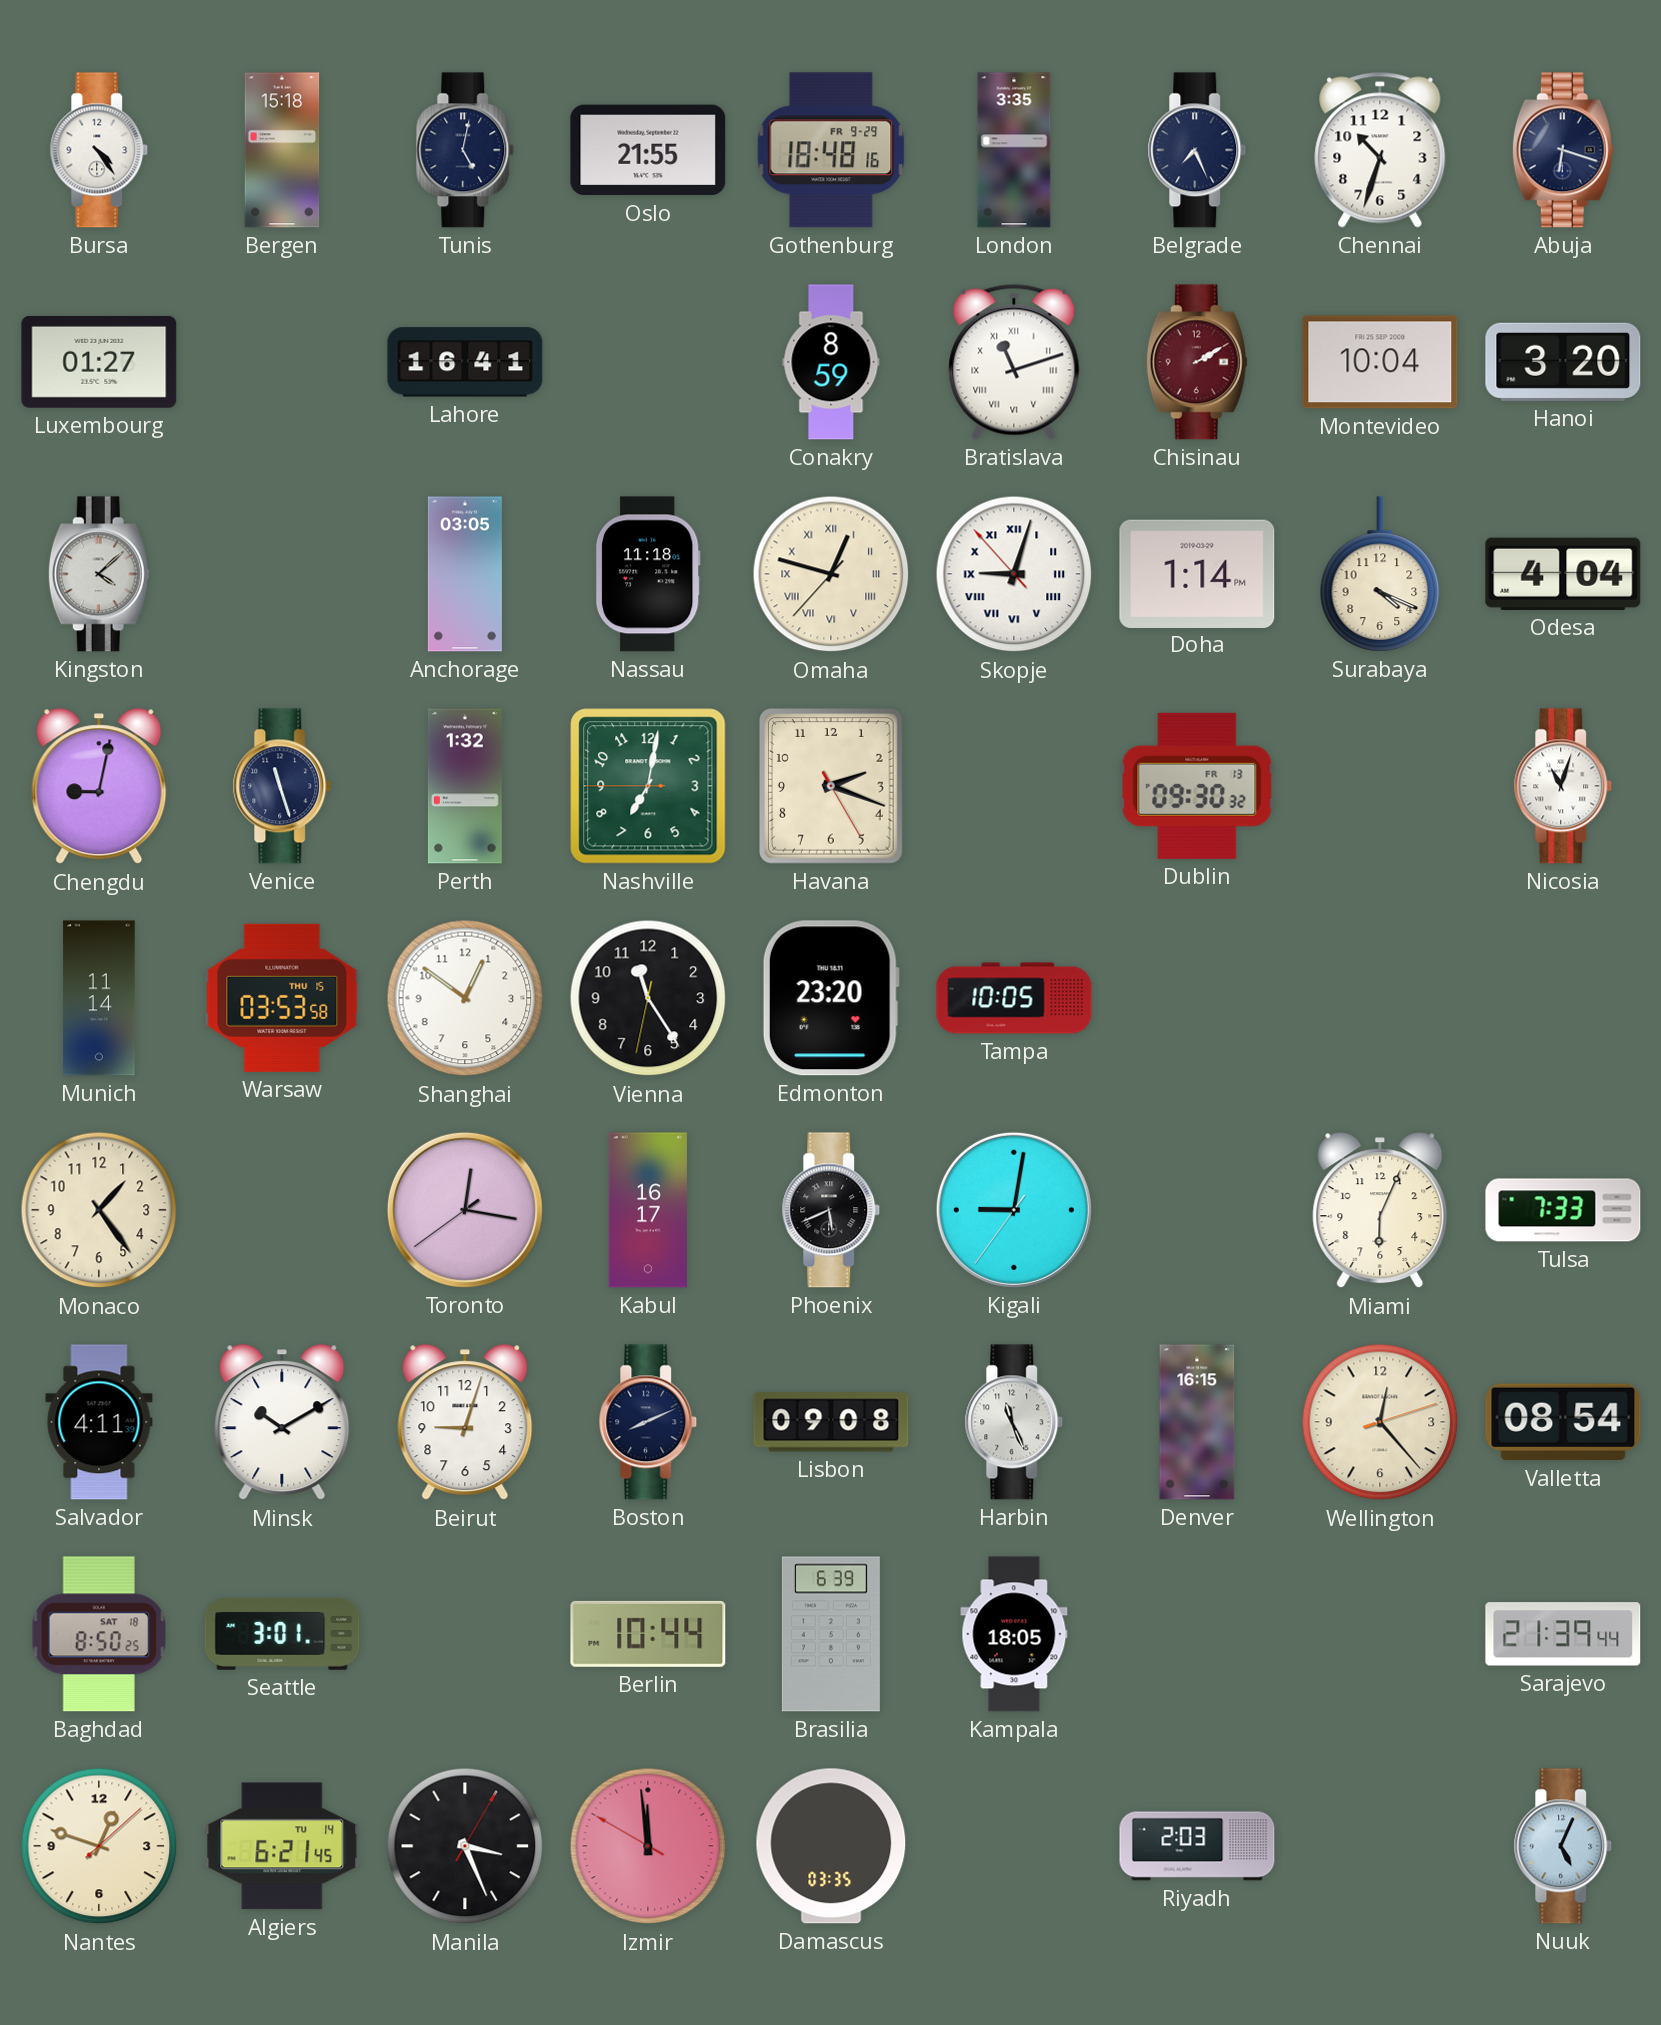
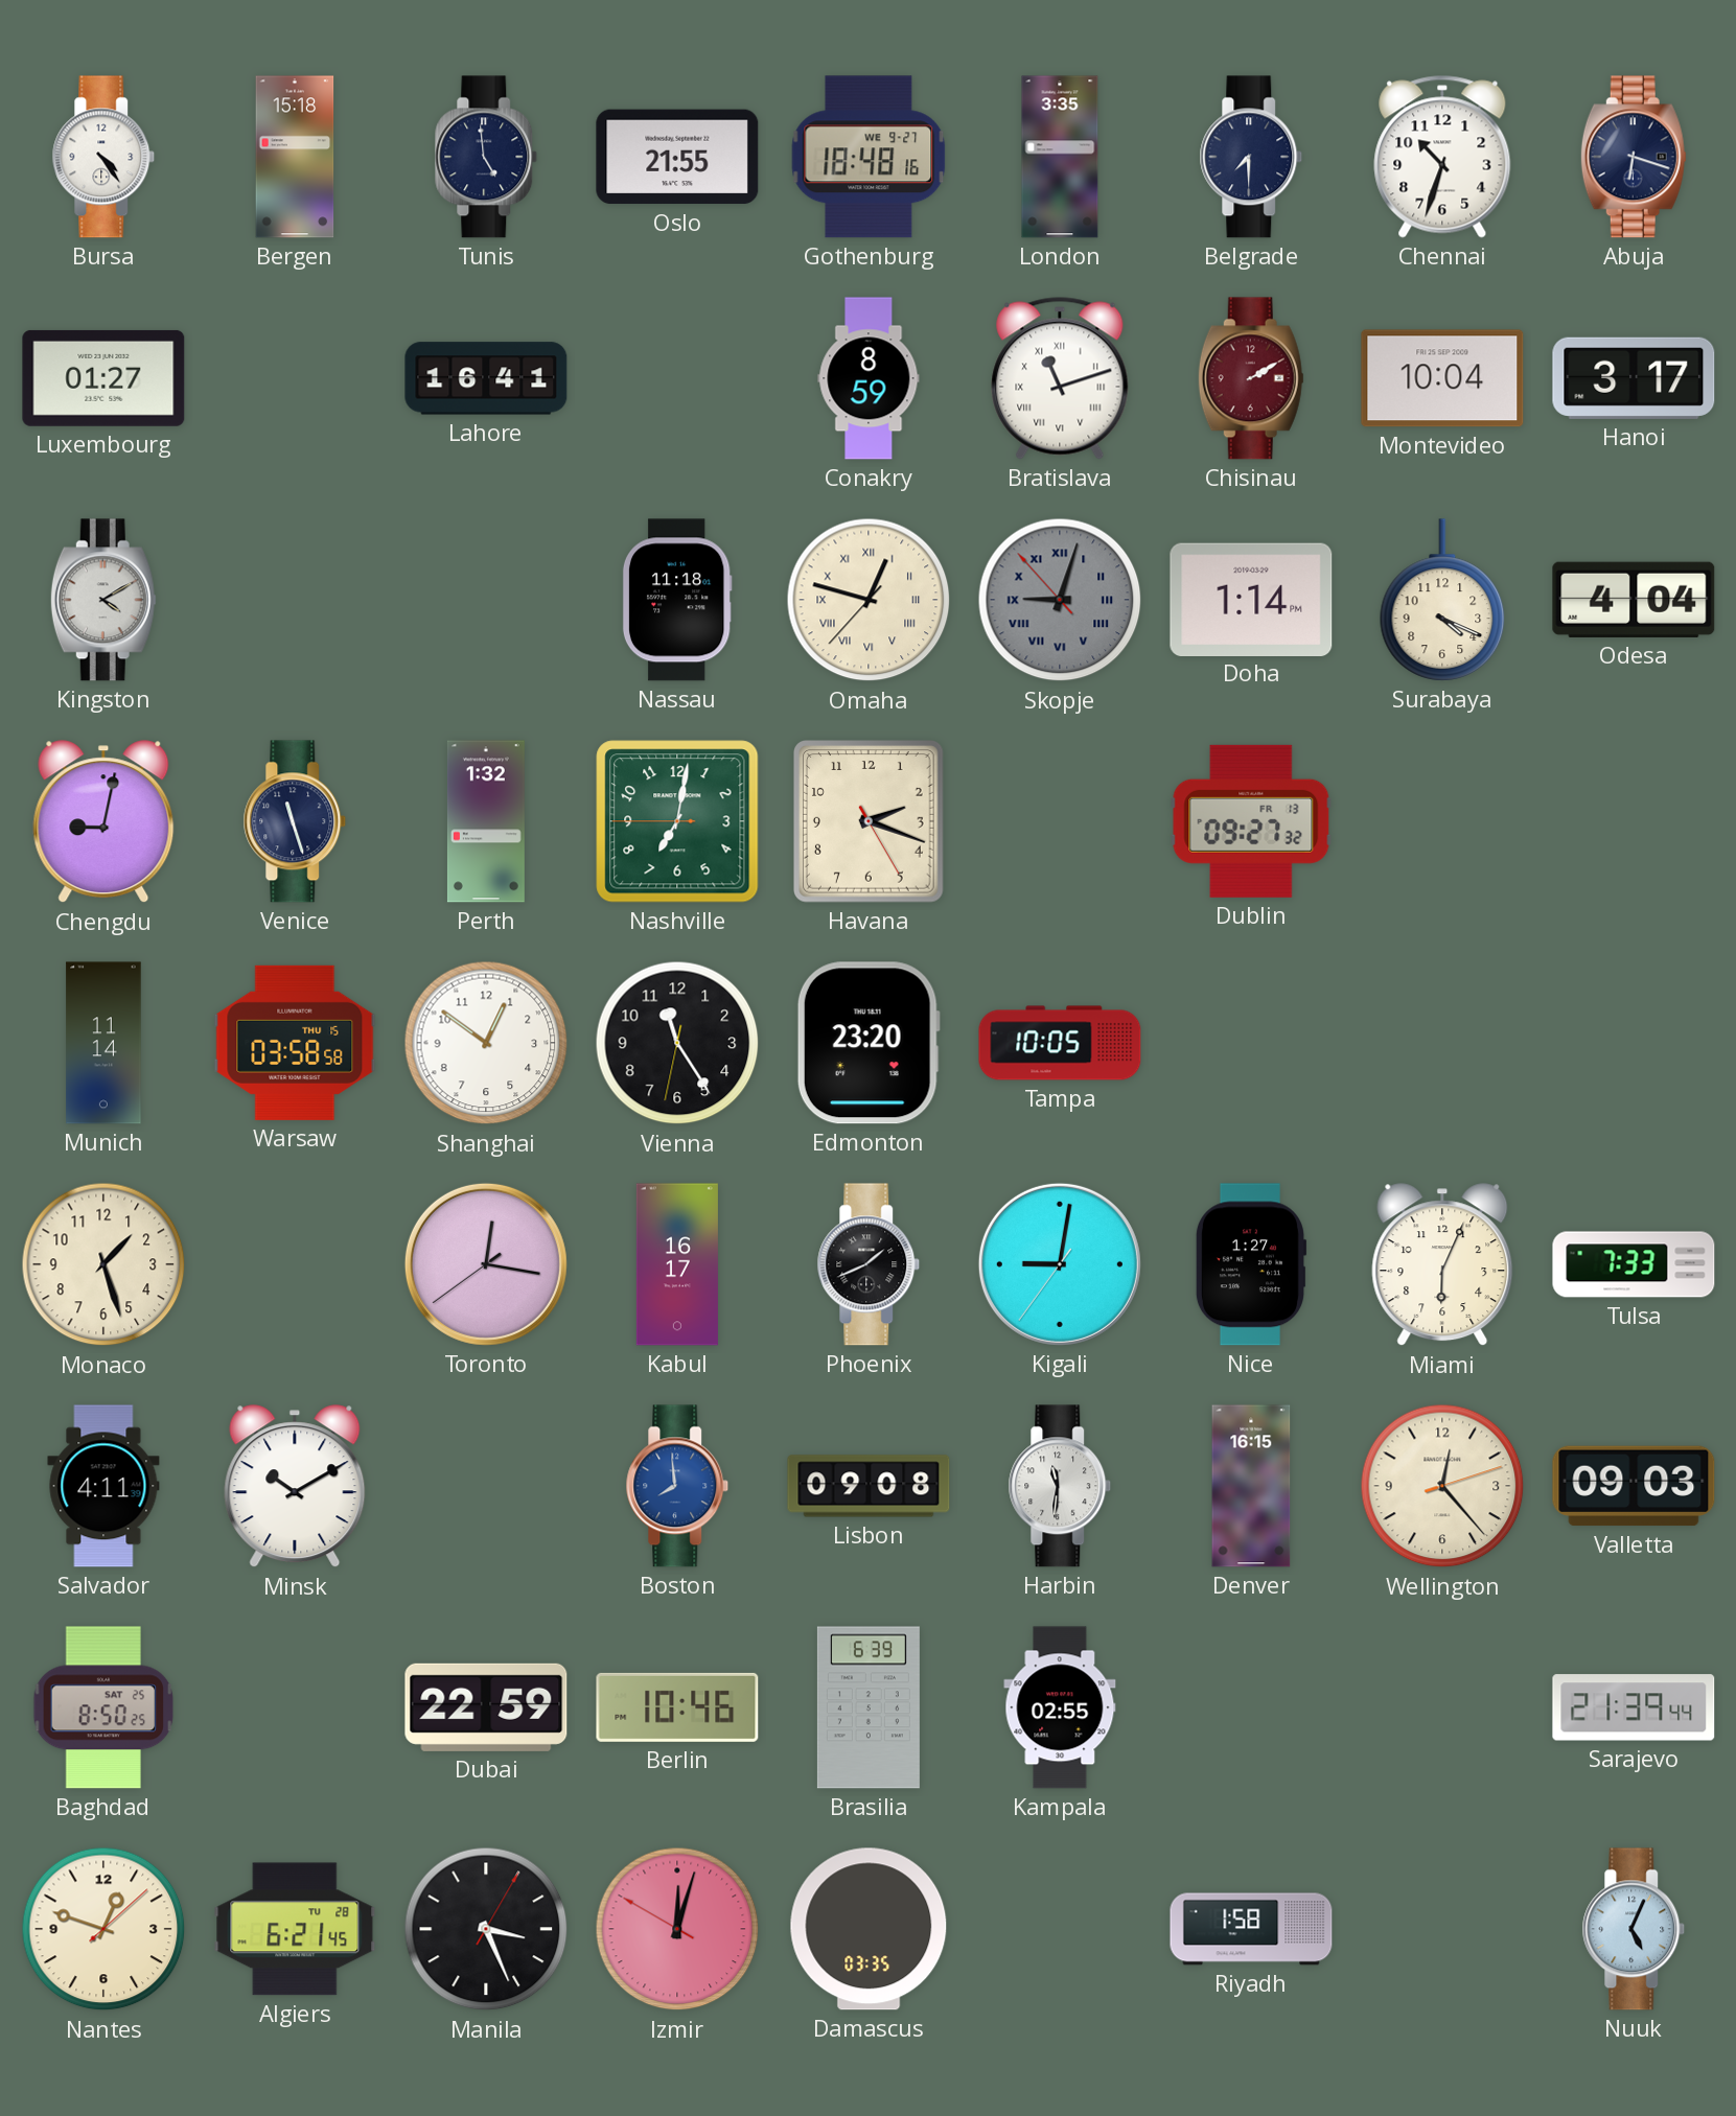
Tunis: 5:02 -> 4:59 (486, 157)
Gothenburg date: FR 9-29 -> WE 9-27 (869, 157)
Belgrade: 7:26 -> 7:30 (1251, 157)
Hanoi: 3:20 -> 3:17 (1634, 378)
Kingston: 4:08 -> 4:10 (103, 600)
Anchorage: 03:05 -> none (465, 574)
Skopje dial: white -> grey (1060, 600)
Dublin: 09:30 -> 09:27 (1251, 821)
Nicosia: 11:03 -> none (1563, 786)
Warsaw: 03:53 -> 03:58 (295, 1043)
Monaco: 1:24 -> 1:27 (103, 1264)
Phoenix: 5:41 -> 1:41 (869, 1264)
Nice: none -> 1:27 (1251, 1264)
Beirut: 9:03 -> none (465, 1423)
Boston: 8:11 -> 7:59 (677, 1486)
Boston dial: navy -> blue (677, 1486)
Harbin: 11:26 -> 11:31 (1060, 1486)
Valletta: 08:54 -> 09:03 (1634, 1486)
Baghdad date: SAT 18 -> SAT 25 (103, 1707)
Seattle: 3:01 -> none (282, 1635)
Dubai: none -> 22:59 (486, 1707)
Berlin: 10:44 -> 10:46 (677, 1707)
Kampala: 18:05 -> 02:55 (1060, 1707)
Algiers date: TU 14 -> TU 28 (295, 1929)
Izmir: 11:58 -> 12:02 (677, 1929)
Riyadh: 2:03 -> 1:58 (1251, 1929)
